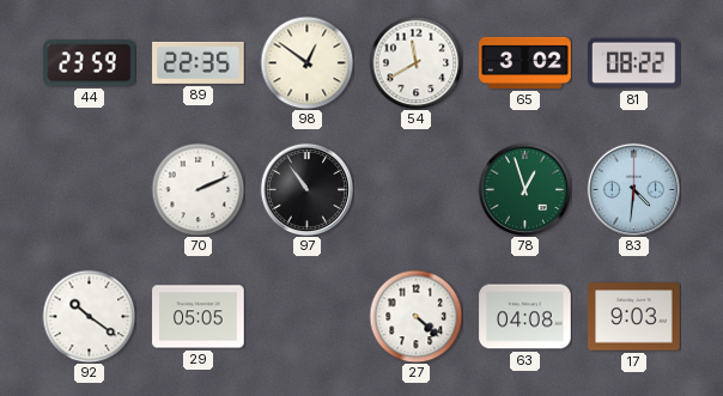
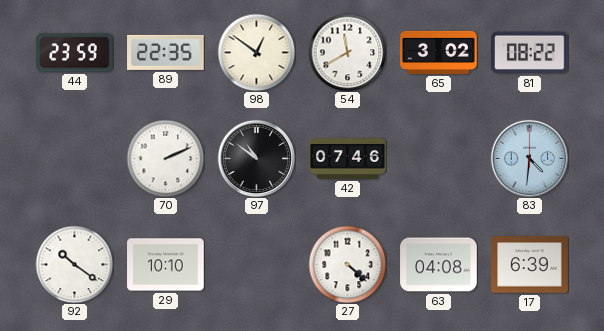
97: 10:54 -> 10:51 (256, 158)
42: none -> 07:46 (348, 159)
78: 12:57 -> none (524, 189)
29: 05:05 -> 10:10 (166, 265)
17: 9:03 -> 6:39 (530, 265)
